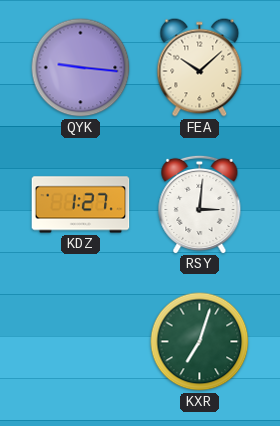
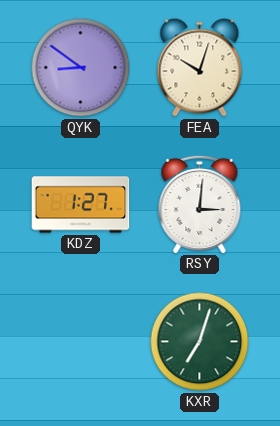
QYK: 9:16 -> 8:51 (81, 68)
FEA: 10:08 -> 10:03 (200, 68)
